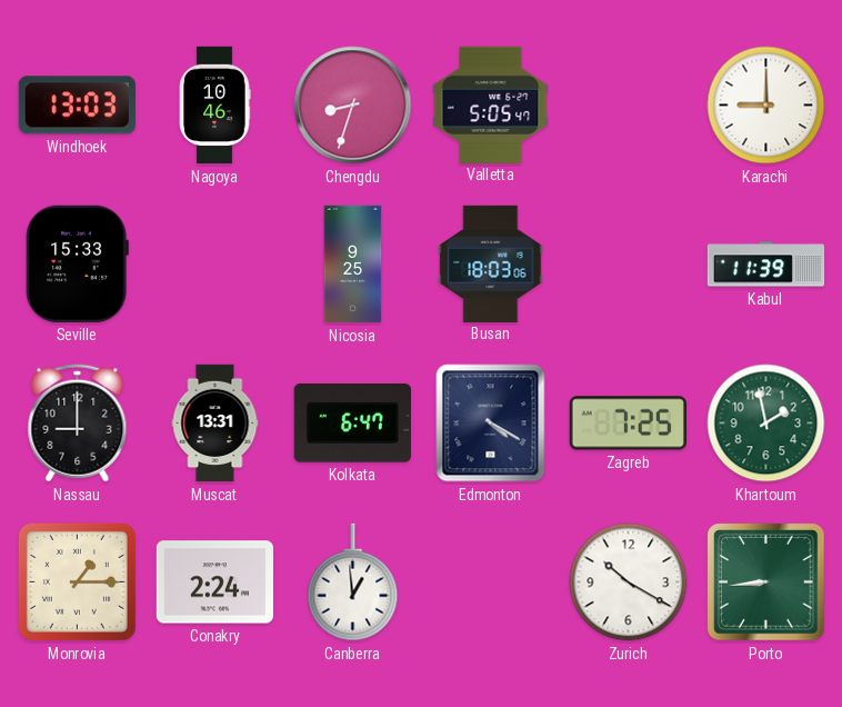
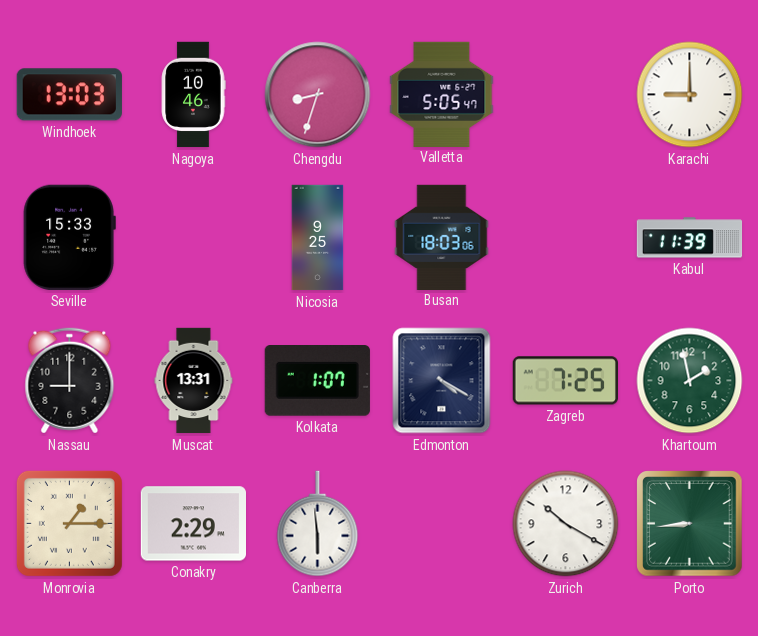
Kolkata: 6:47 -> 1:07 (317, 381)
Conakry: 2:24 -> 2:29 (193, 524)
Canberra: 12:59 -> 5:59 (318, 524)
